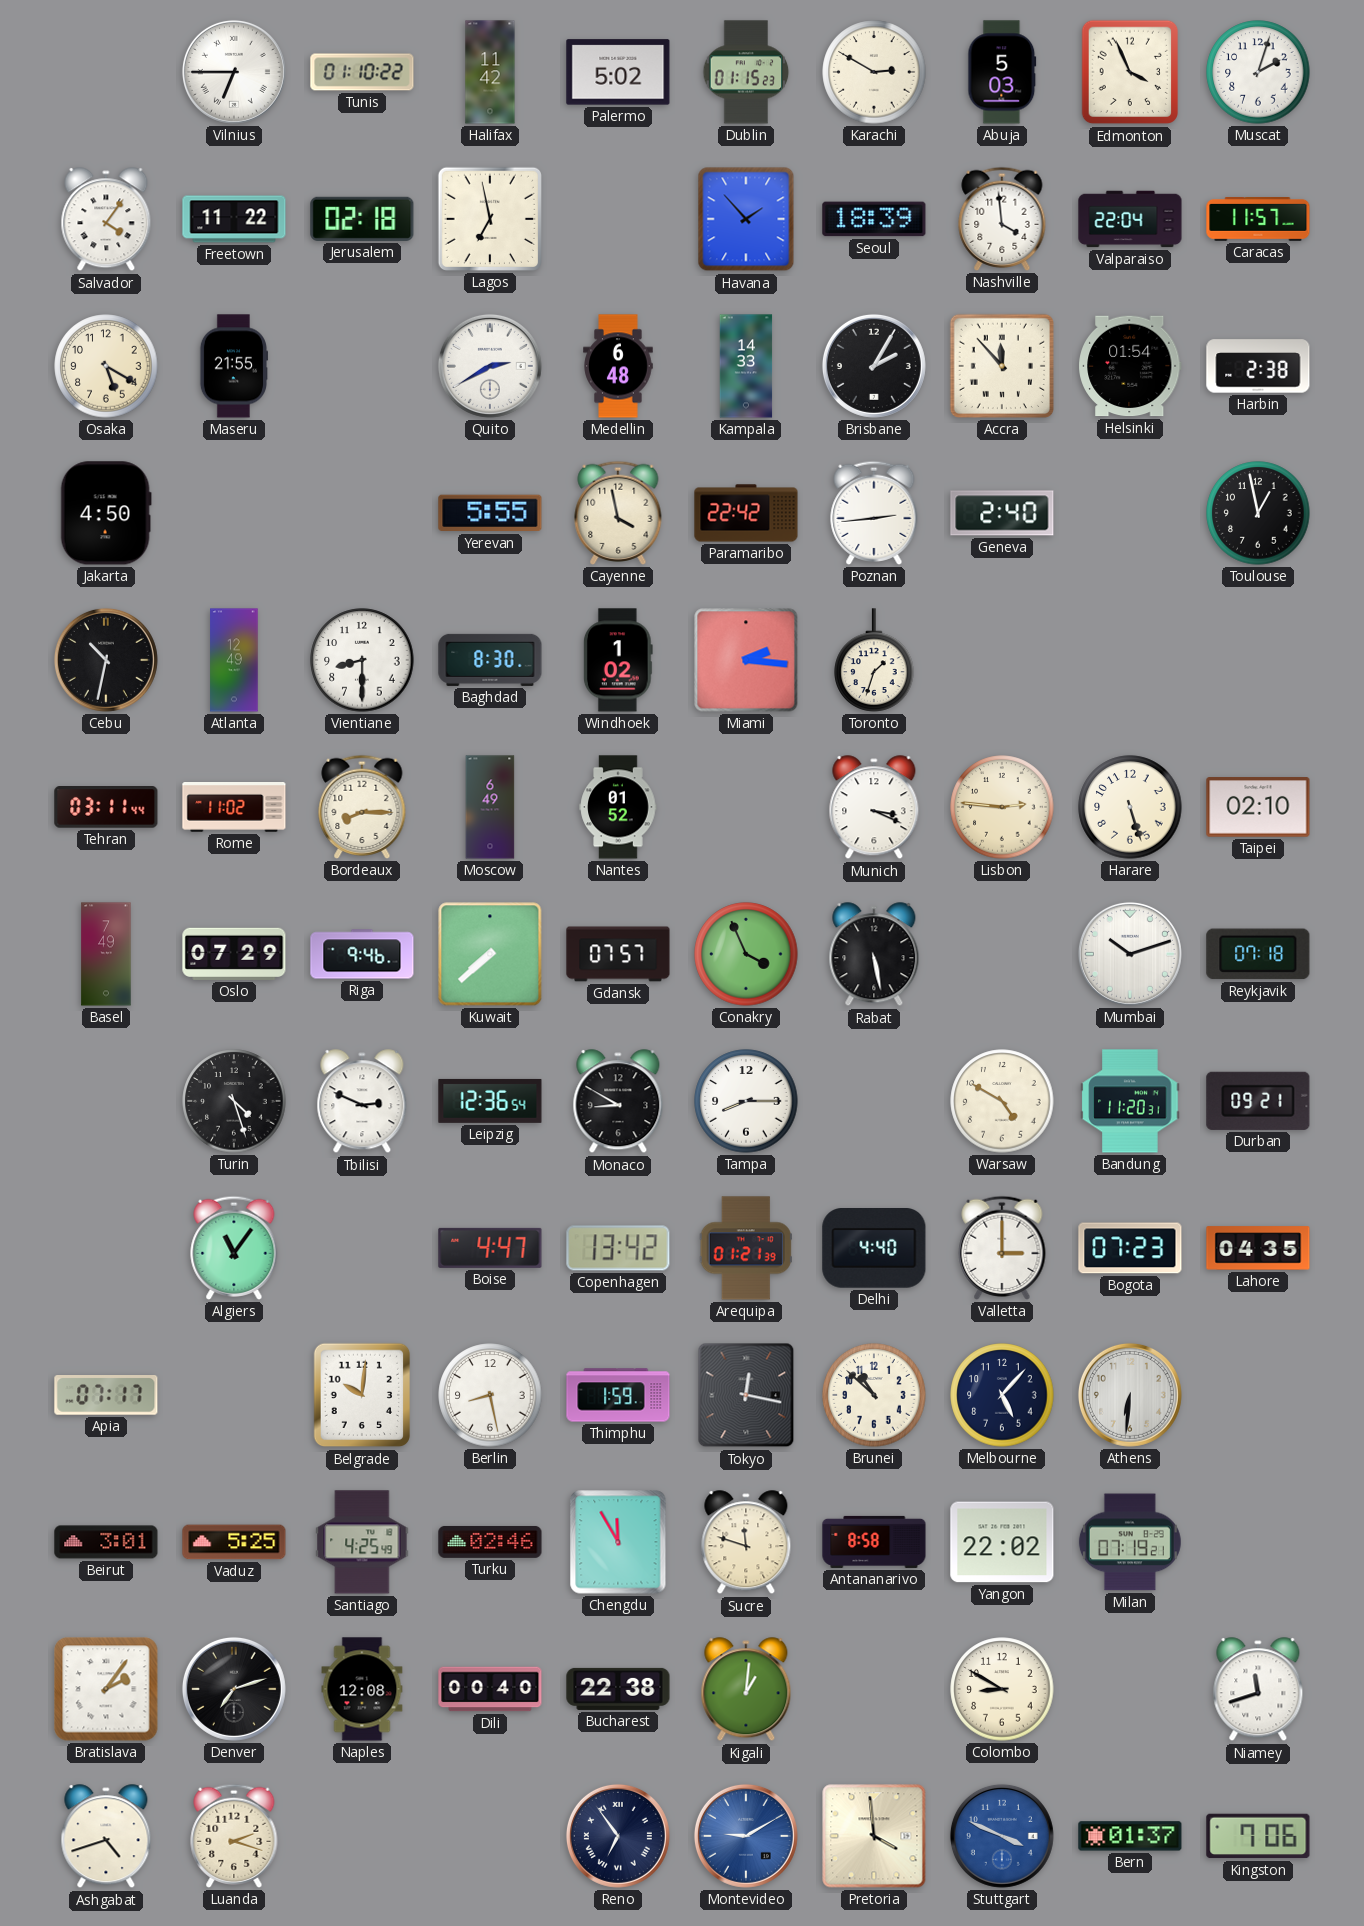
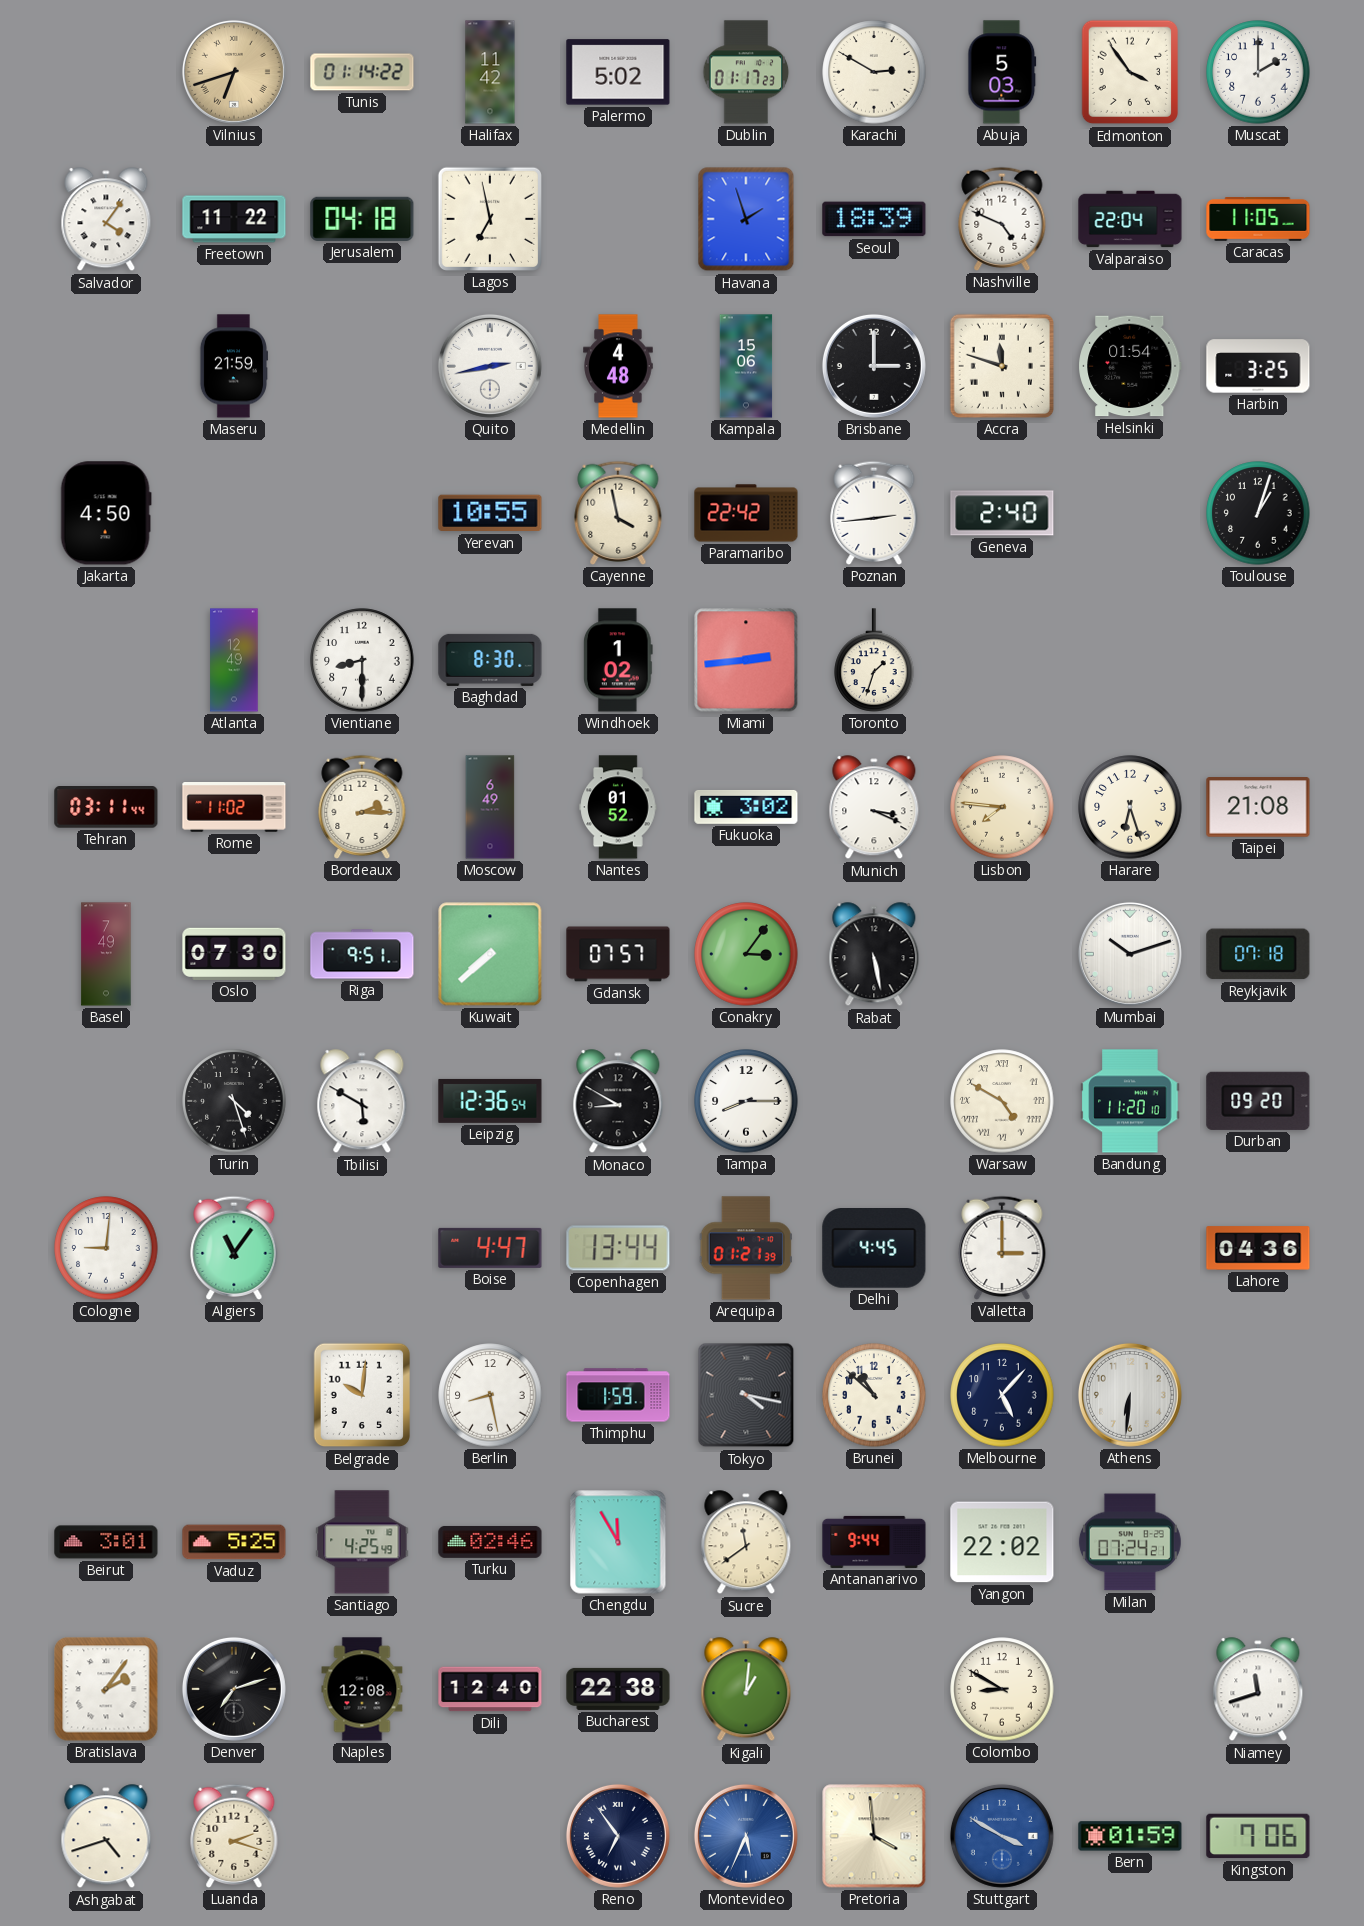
Vilnius: 6:45 -> 6:42 (234, 72)
Vilnius dial: white -> champagne (234, 72)
Tunis: 01:10 -> 01:14 (362, 72)
Dublin: 01:15 -> 01:17 (746, 72)
Edmonton: 3:56 -> 3:54 (1130, 72)
Muscat: 2:03 -> 2:00 (1258, 72)
Jerusalem: 02:18 -> 04:18 (362, 219)
Havana: 1:53 -> 1:57 (746, 219)
Nashville: 3:59 -> 4:49 (1002, 219)
Caracas: 11:57 -> 11:05 (1258, 220)
Osaka: 5:20 -> none (106, 366)
Maseru: 21:55 -> 21:59 (233, 366)
Quito: 2:40 -> 2:43 (490, 366)
Medellin: 6:48 -> 4:48 (618, 366)
Kampala: 14:33 -> 15:06 (746, 366)
Brisbane: 2:05 -> 3:00 (874, 366)
Accra: 11:53 -> 11:48 (1002, 366)
Harbin: 2:38 -> 3:25 (1258, 366)
Yerevan: 5:55 -> 10:55 (490, 513)
Toulouse: 12:58 -> 1:03 (1258, 513)
Cebu: 10:32 -> none (106, 660)
Miami: 2:16 -> 2:44 (746, 660)
Bordeaux: 8:15 -> 2:15 (362, 807)
Fukuoka: none -> 3:02 (746, 807)
Lisbon: 2:46 -> 7:46 (1002, 807)
Harare: 5:27 -> 6:27 (1130, 807)
Taipei: 02:10 -> 21:08 (1258, 807)
Oslo: 07:29 -> 07:30 (234, 954)
Riga: 9:46 -> 9:51 (362, 954)
Conakry: 3:56 -> 3:06 (746, 954)
Tbilisi: 2:49 -> 5:50 (362, 1102)
Warsaw numerals: Arabic -> Roman (1002, 1101)
Bandung: 11:20:31 -> 11:20:10 (1130, 1101)
Durban: 09:21 -> 09:20 (1258, 1101)
Cologne: none -> 9:01 (106, 1248)
Copenhagen: 13:42 -> 13:44 (618, 1248)
Delhi: 4:40 -> 4:45 (874, 1249)
Bogota: 07:23 -> none (1130, 1248)
Lahore: 04:35 -> 04:36 (1258, 1248)
Apia: 07:17 -> none (106, 1396)
Tokyo: 12:17 -> 4:17 (746, 1395)
Sucre: 11:48 -> 11:39 (746, 1543)
Antananarivo: 8:58 -> 9:44 (874, 1542)
Milan: 07:19 -> 07:24 (1130, 1542)
Dili: 00:40 -> 12:40 (490, 1689)
Montevideo: 9:10 -> 5:34 (746, 1836)
Stuttgart: 3:49 -> 3:50 (1002, 1836)
Bern: 01:37 -> 01:59 (1130, 1836)
